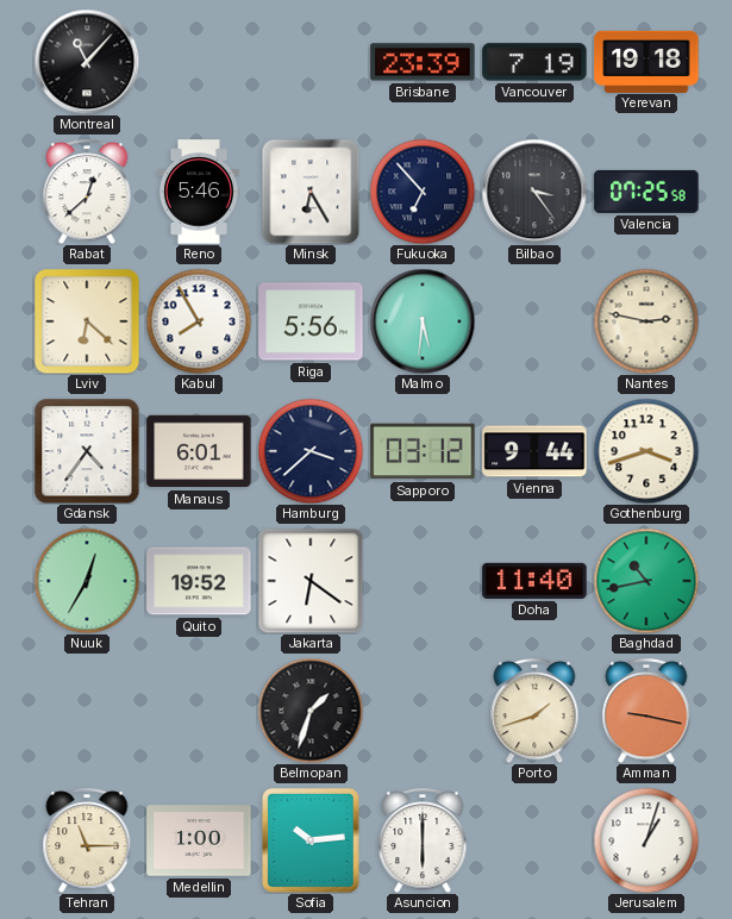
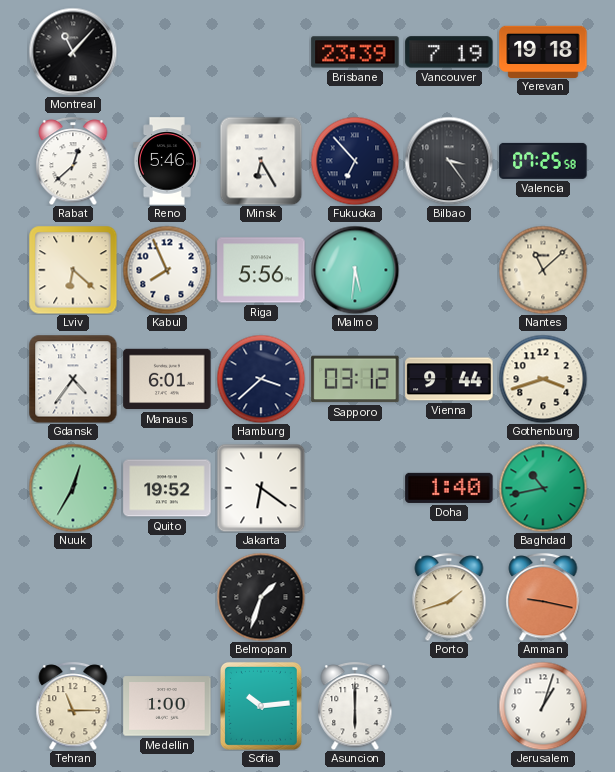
Kabul: 7:55 -> 7:56 (167, 270)
Nantes: 2:47 -> 11:08 (543, 270)
Doha: 11:40 -> 1:40 (449, 488)
